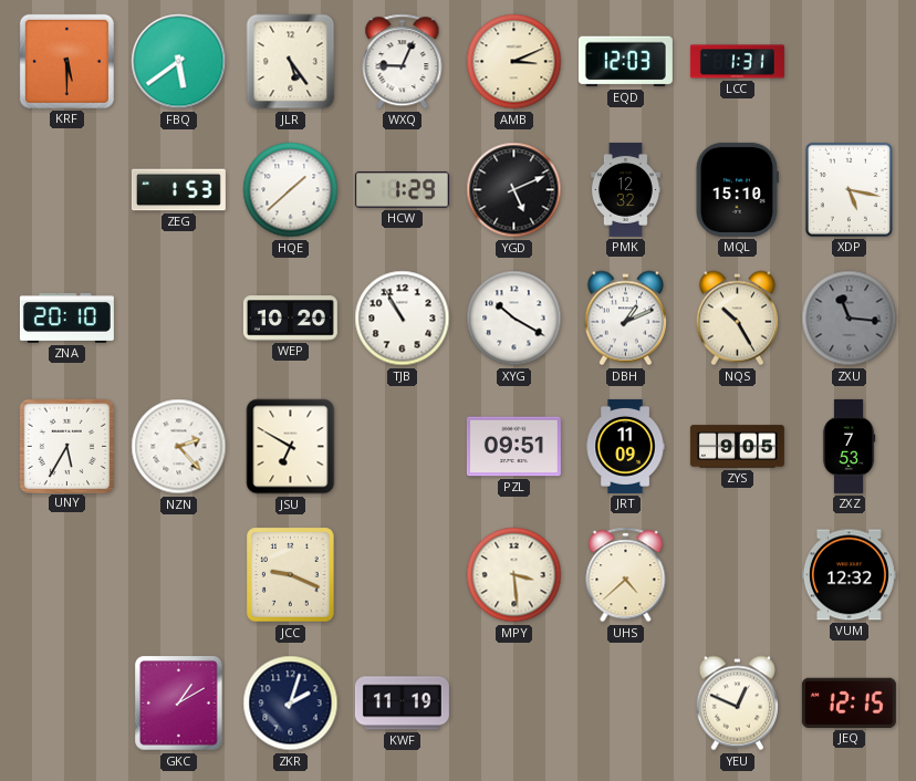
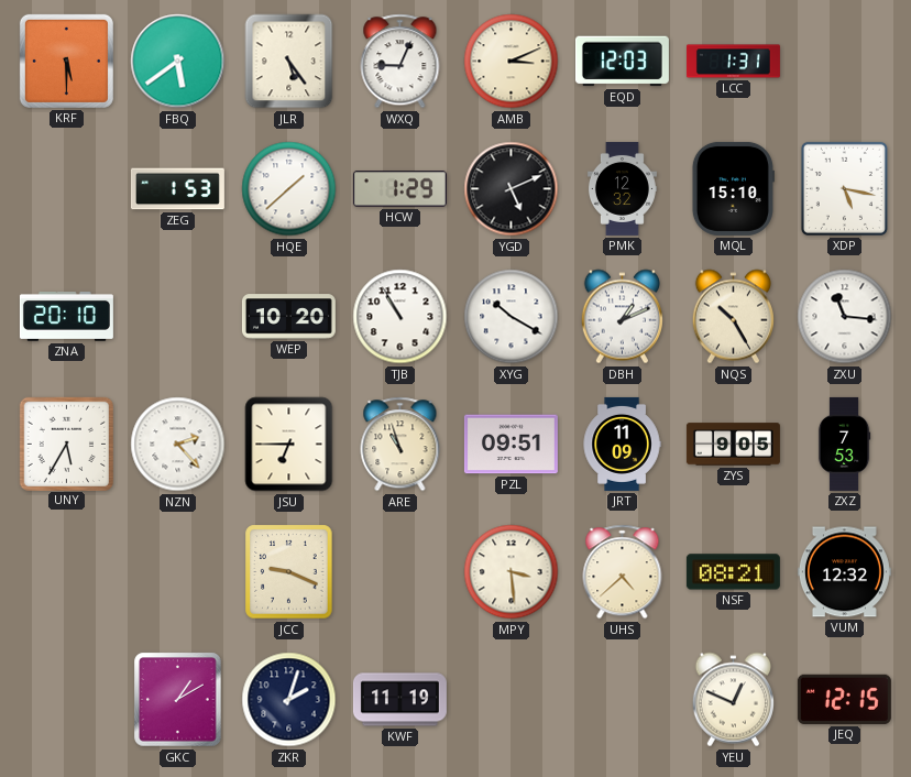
ZXU dial: grey -> white (845, 317)
JSU: 6:50 -> 6:45 (289, 445)
ARE: none -> 10:57 (400, 445)
NSF: none -> 08:21 (733, 572)
